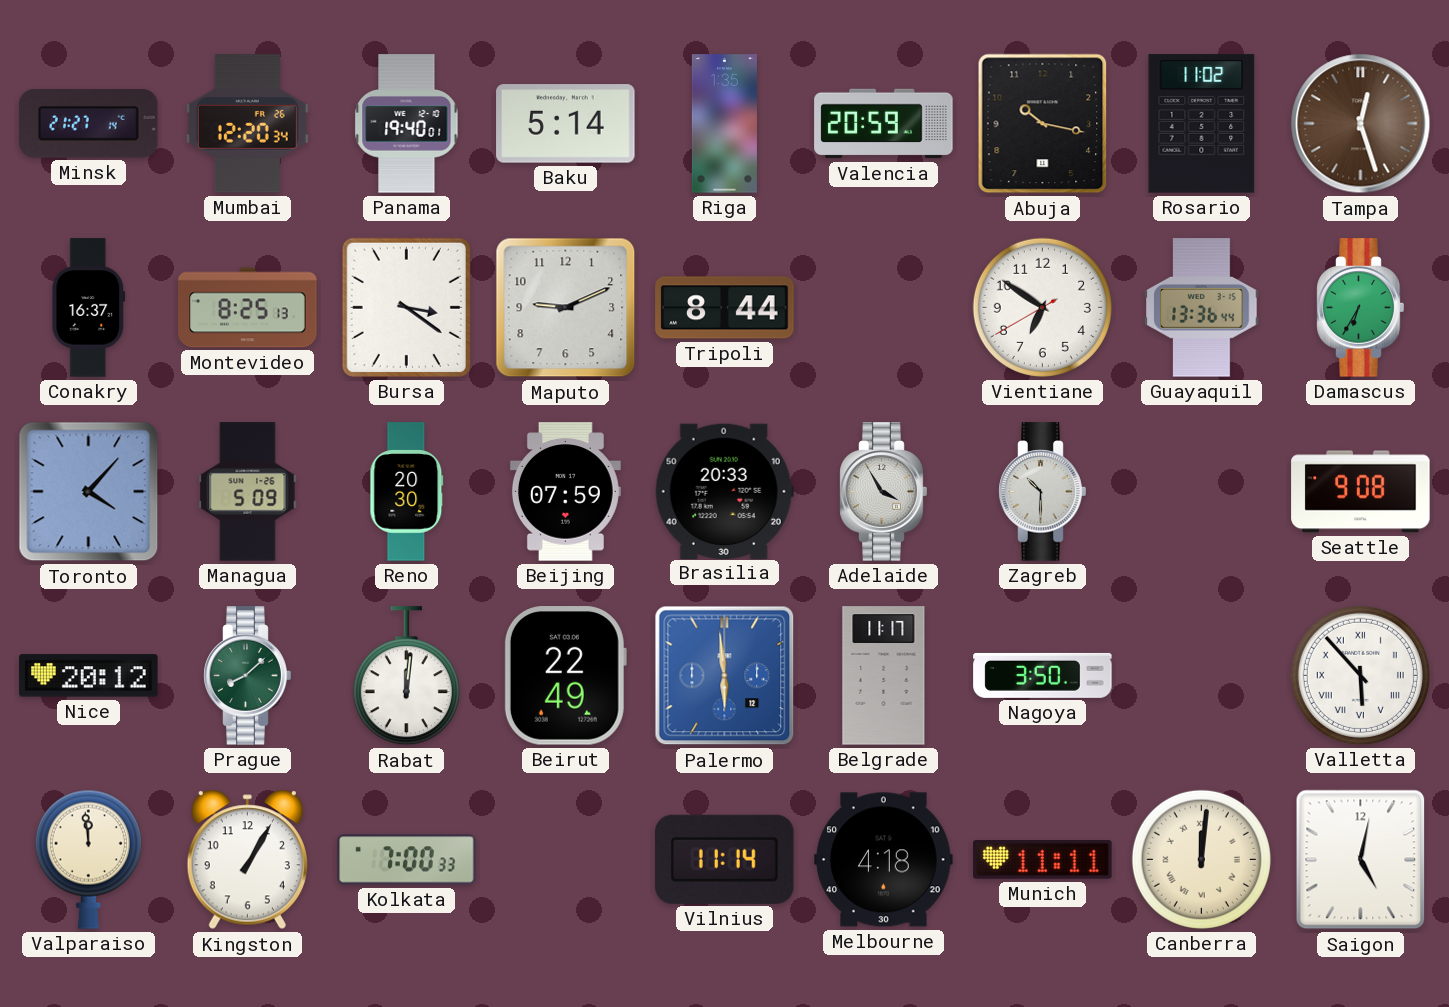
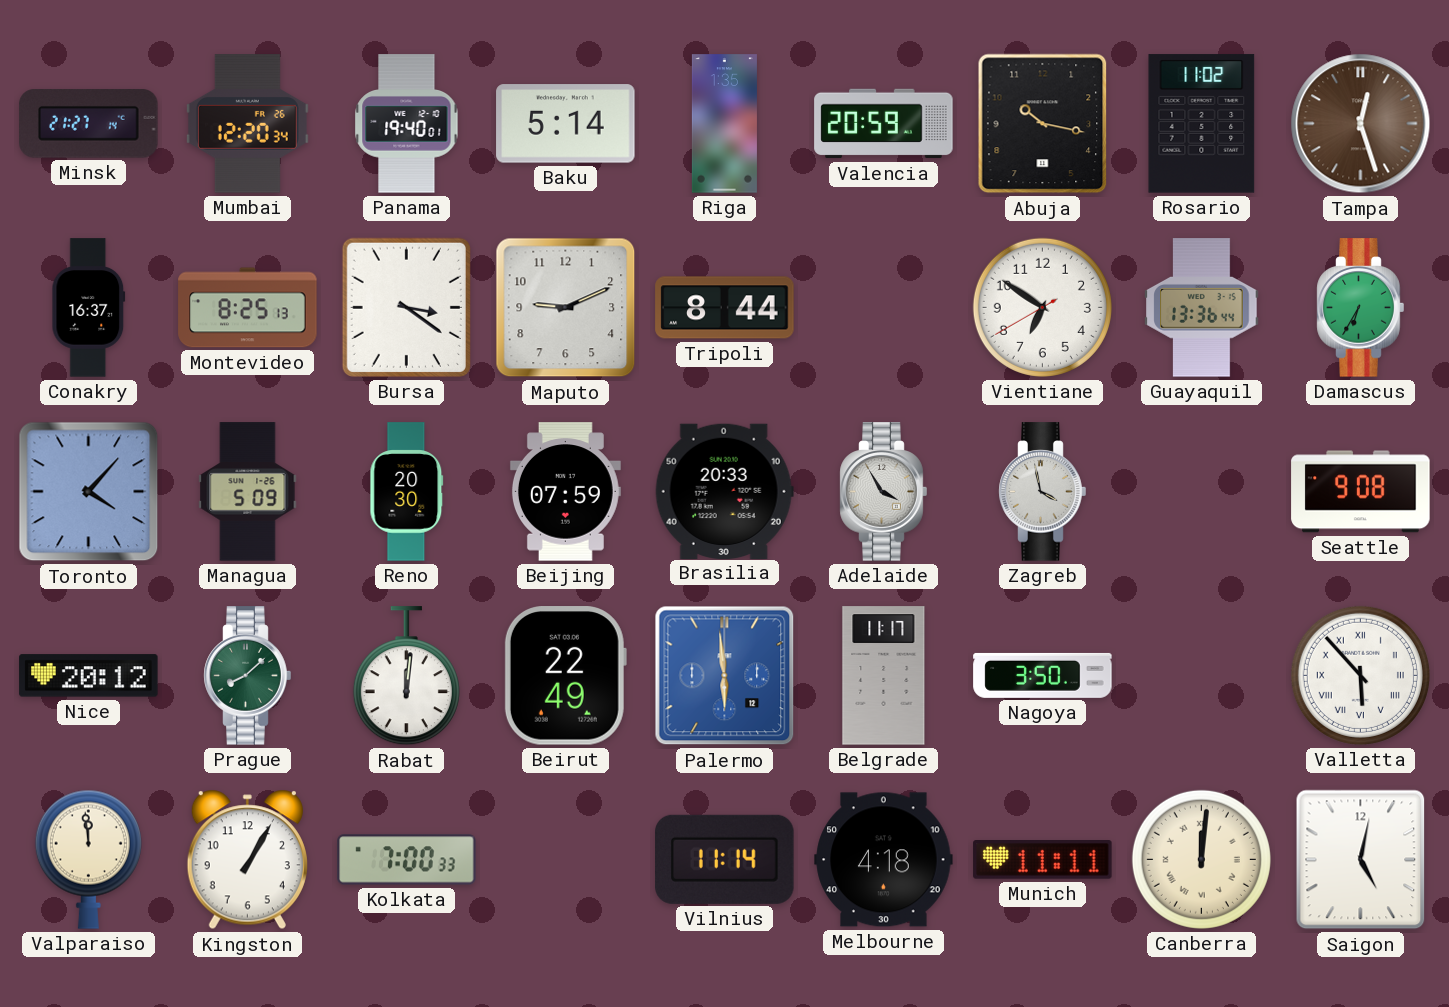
Zagreb: 10:30 -> 3:58 (1043, 492)
